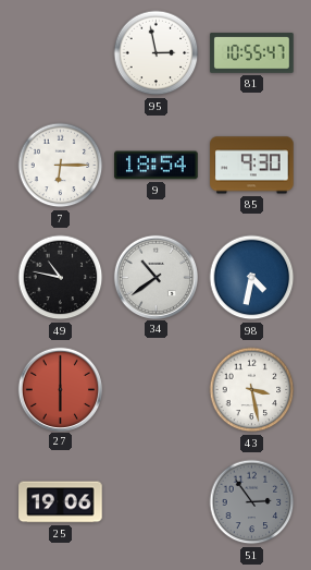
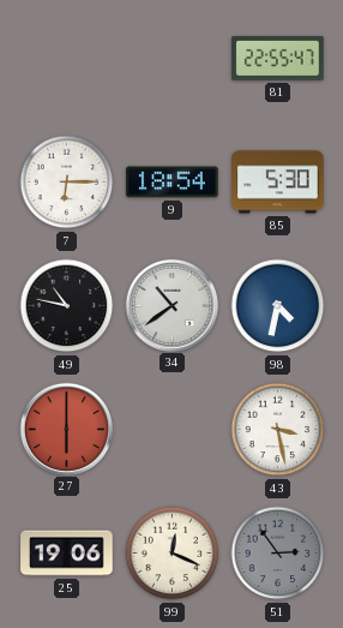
95: 2:58 -> none (157, 53)
81: 10:55 -> 22:55 (278, 59)
85: 9:30 -> 5:30 (278, 183)
99: none -> 12:19 (173, 554)
